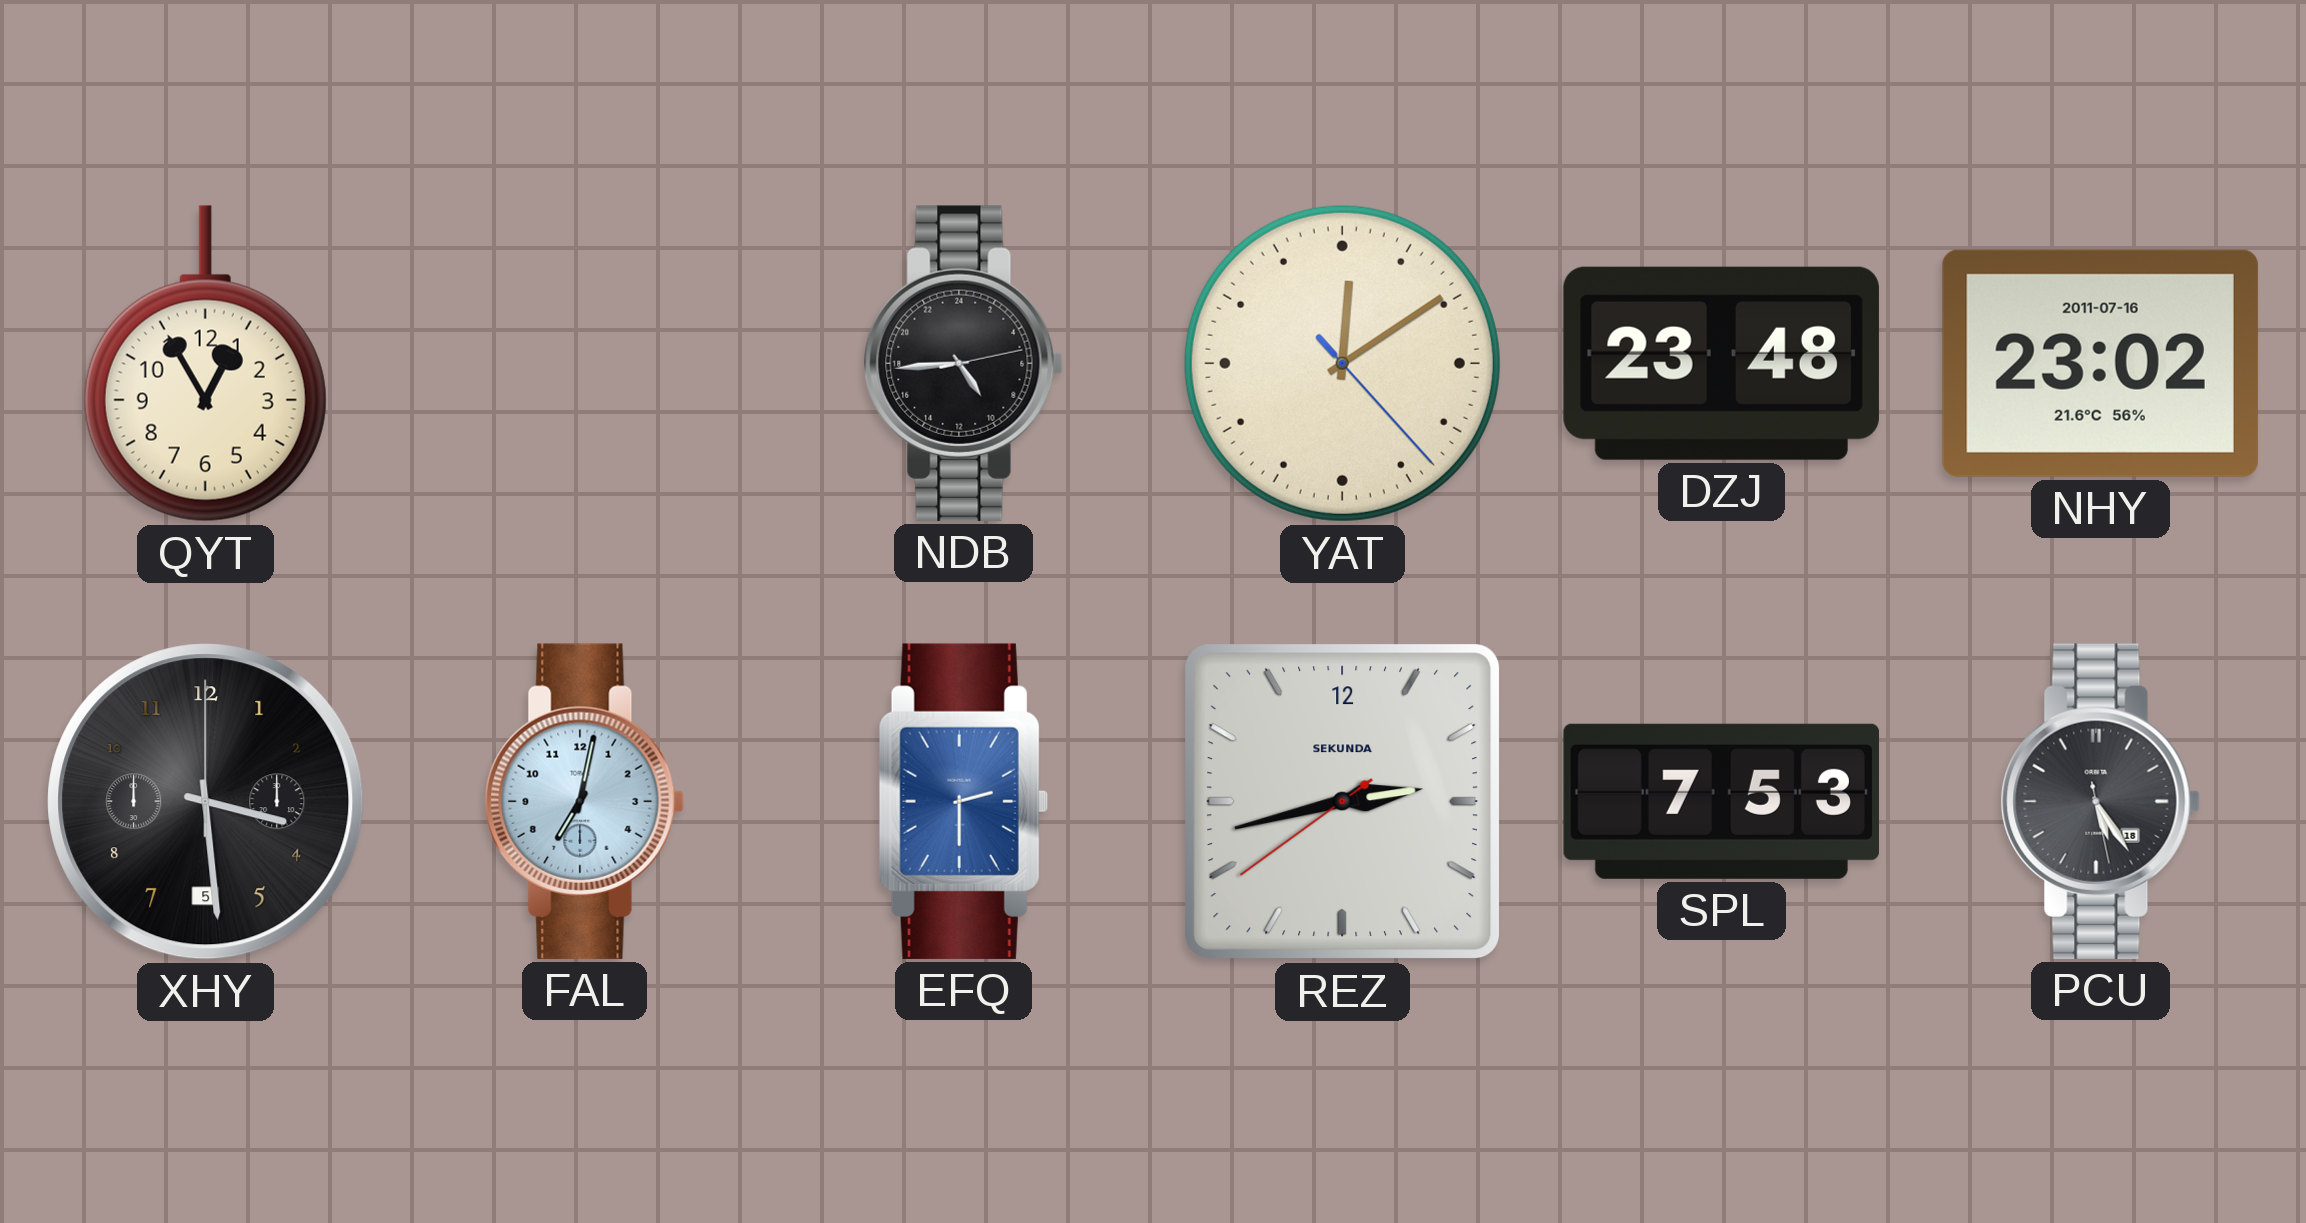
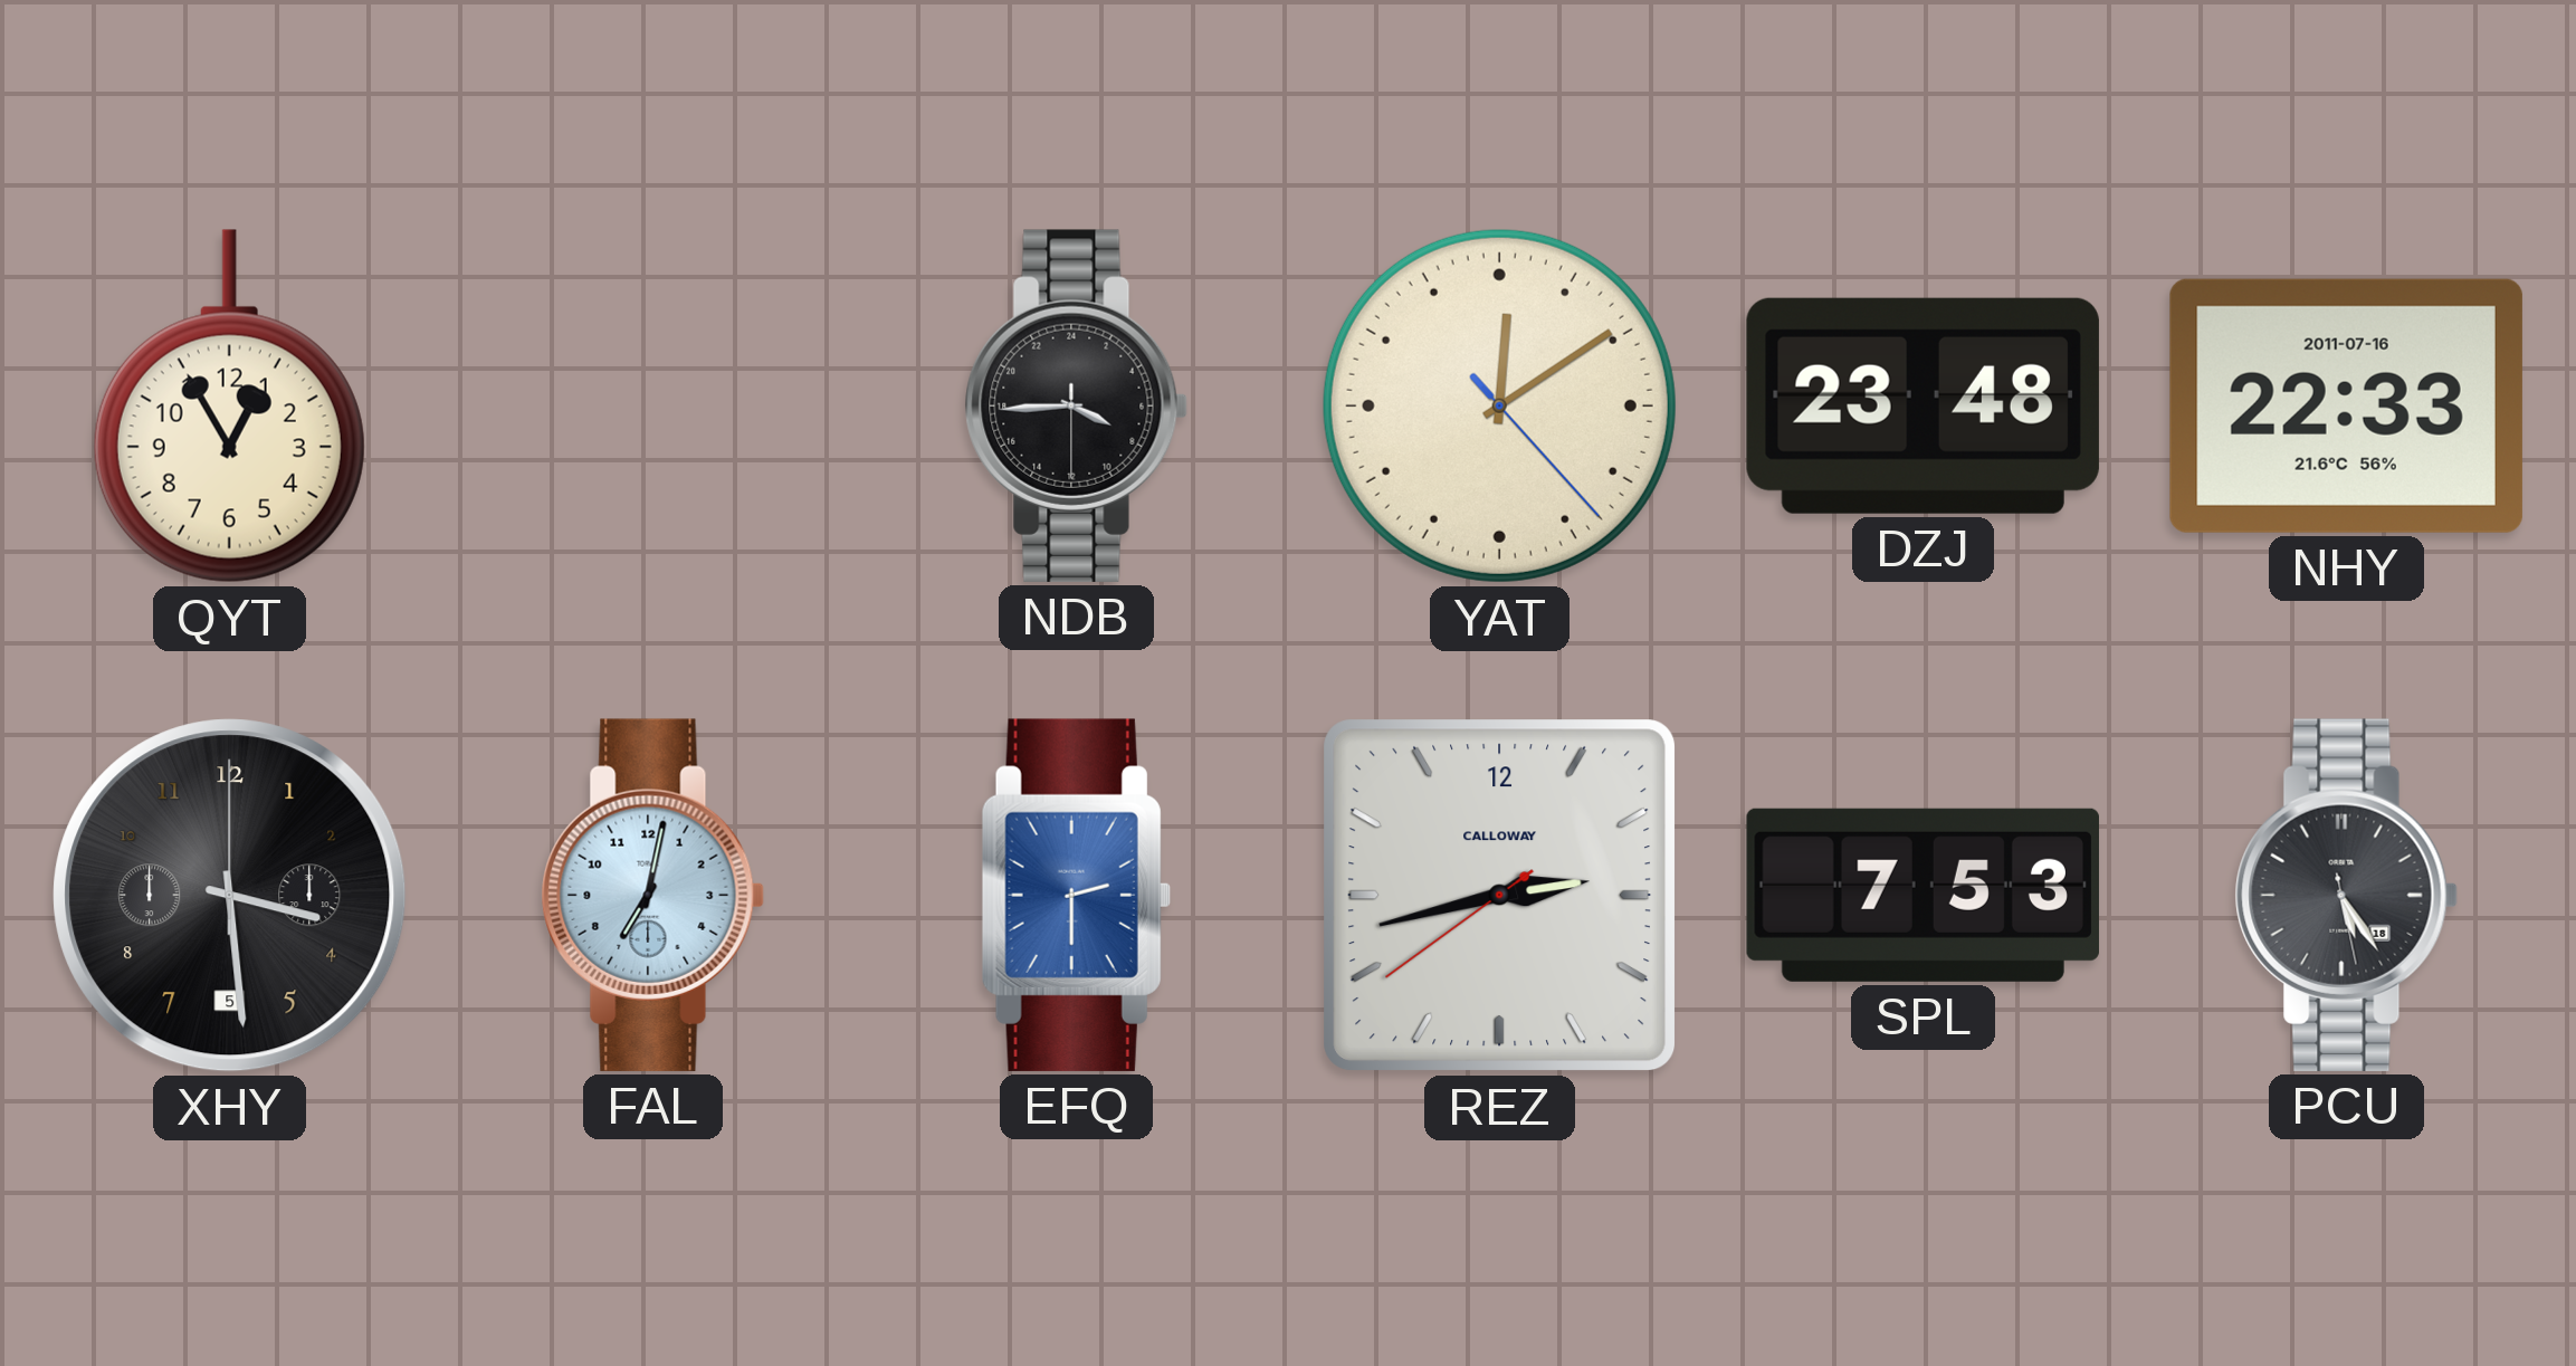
NDB: 9:44 -> 7:44 (1076, 405)
NHY: 23:02 -> 22:33 (2346, 405)
REZ brand: SEKUNDA -> CALLOWAY (1500, 896)
